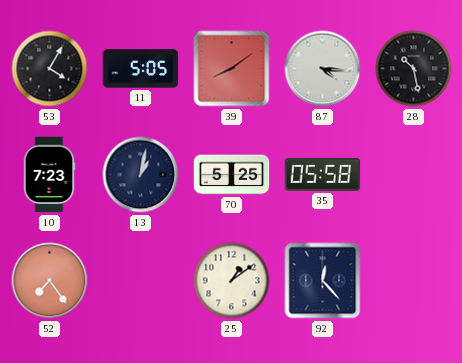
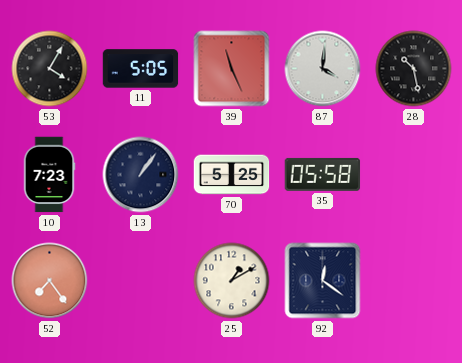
39: 8:09 -> 11:26 (232, 69)
87: 4:16 -> 4:01 (323, 69)
13: 1:02 -> 1:06 (141, 175)
25: 1:09 -> 1:10 (232, 281)
92: 12:23 -> 12:21 (323, 281)
